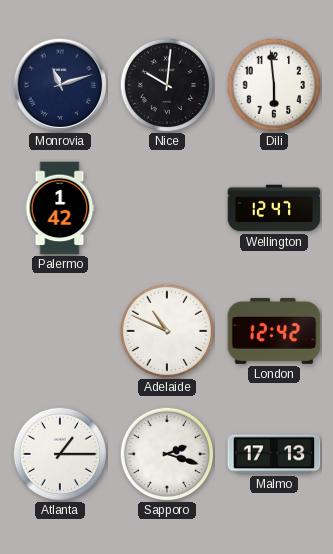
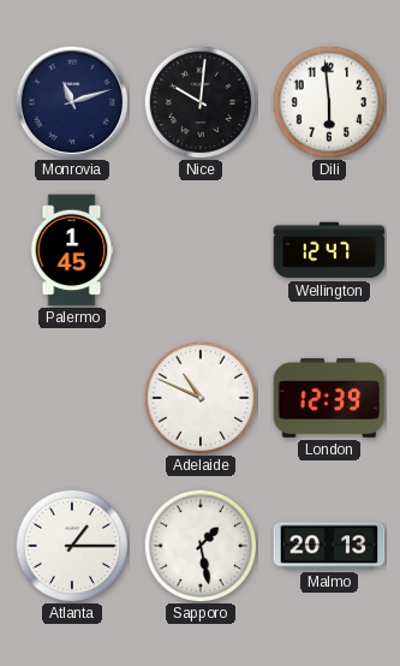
Palermo: 1:42 -> 1:45 (72, 250)
London: 12:42 -> 12:39 (329, 398)
Sapporo: 2:18 -> 1:28 (201, 546)
Malmo: 17:13 -> 20:13 (329, 546)
